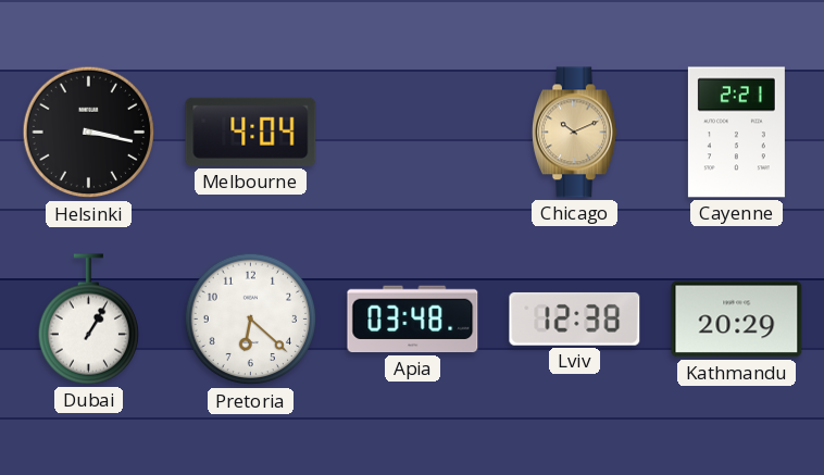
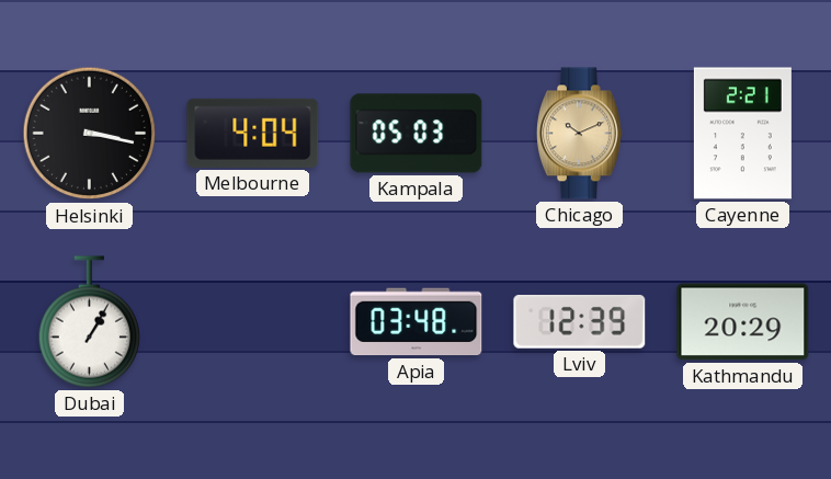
Kampala: none -> 05:03 (417, 134)
Pretoria: 6:22 -> none (251, 320)
Lviv: 12:38 -> 12:39 (580, 321)
